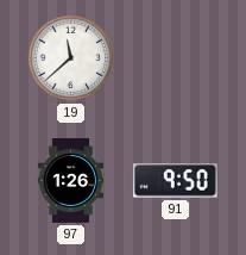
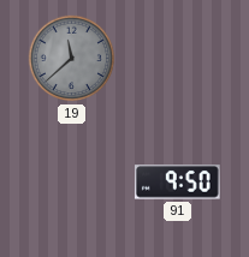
19 dial: white -> grey (72, 59)
97: 1:26 -> none (71, 181)
